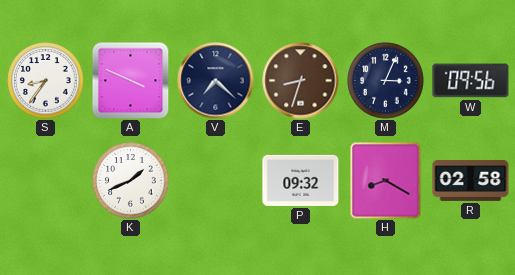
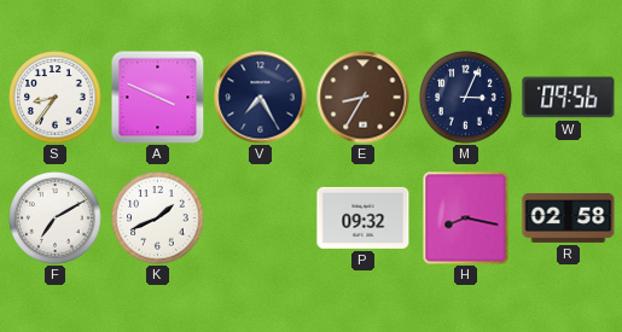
V: 7:22 -> 7:25 (261, 98)
E: 8:33 -> 8:35 (364, 98)
F: none -> 7:10 (56, 219)
H: 8:20 -> 8:17 (466, 219)
